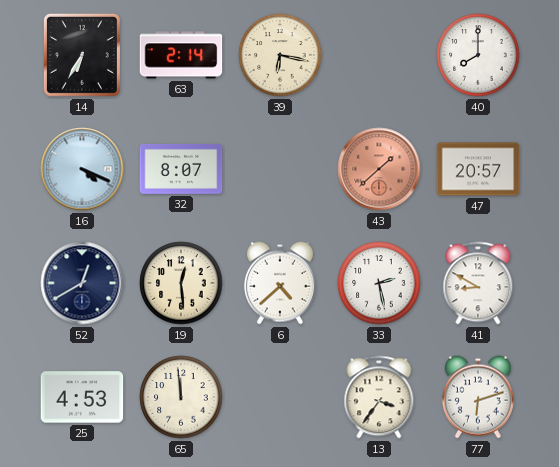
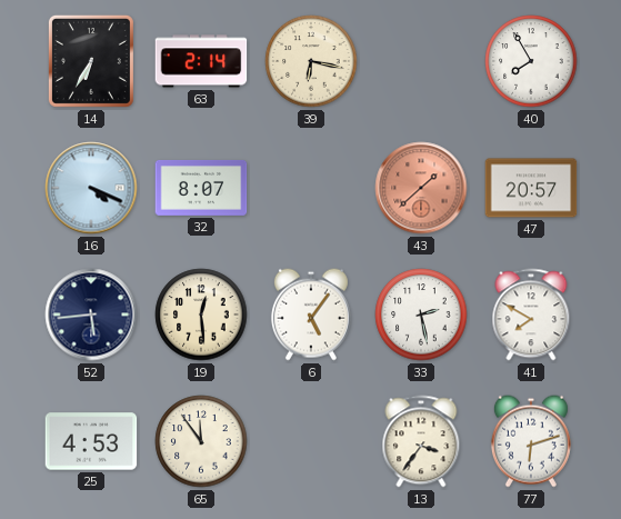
40: 8:00 -> 7:55 (531, 61)
52: 12:40 -> 5:44 (91, 315)
6: 4:38 -> 5:06 (311, 315)
41: 8:50 -> 7:50 (531, 315)
65: 11:59 -> 11:54 (201, 441)
